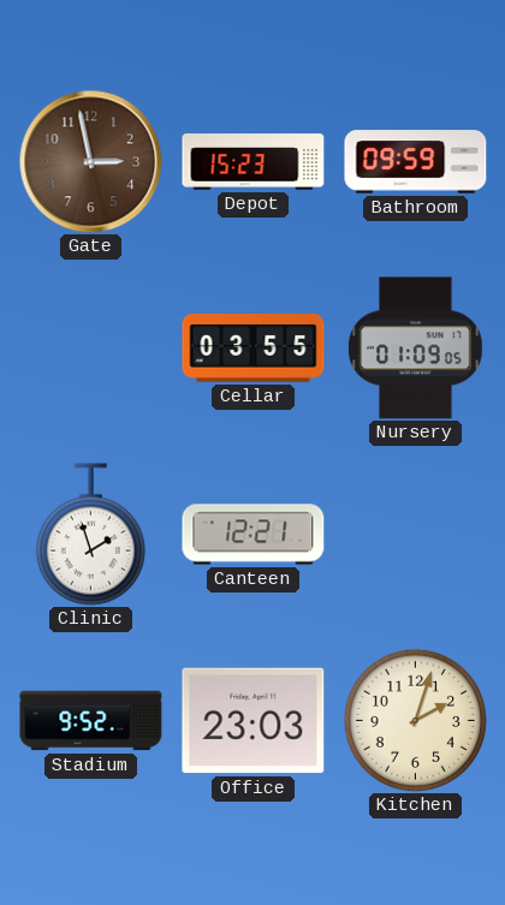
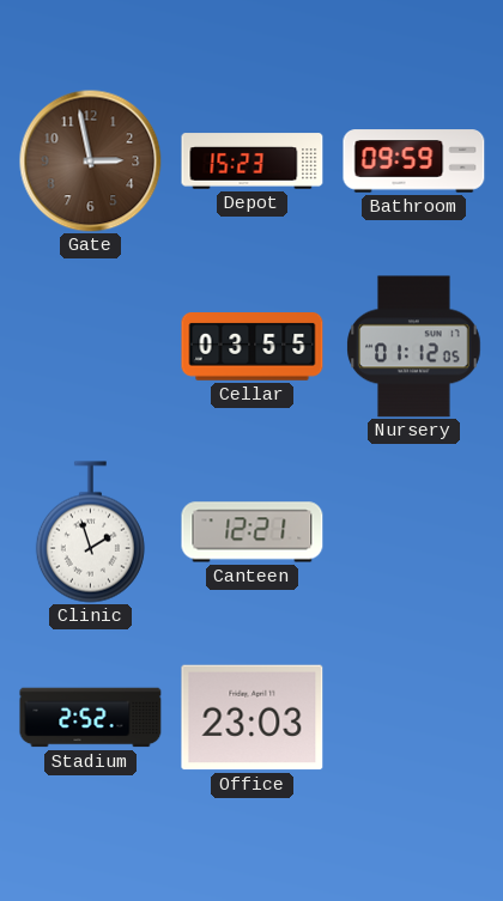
Nursery: 01:09 -> 01:12 (414, 347)
Stadium: 9:52 -> 2:52 (91, 718)
Kitchen: 2:03 -> none (415, 720)
